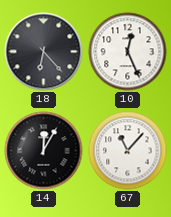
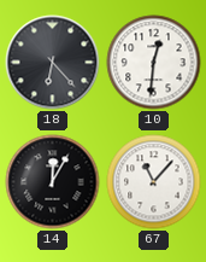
10: 12:26 -> 12:31 (154, 63)
